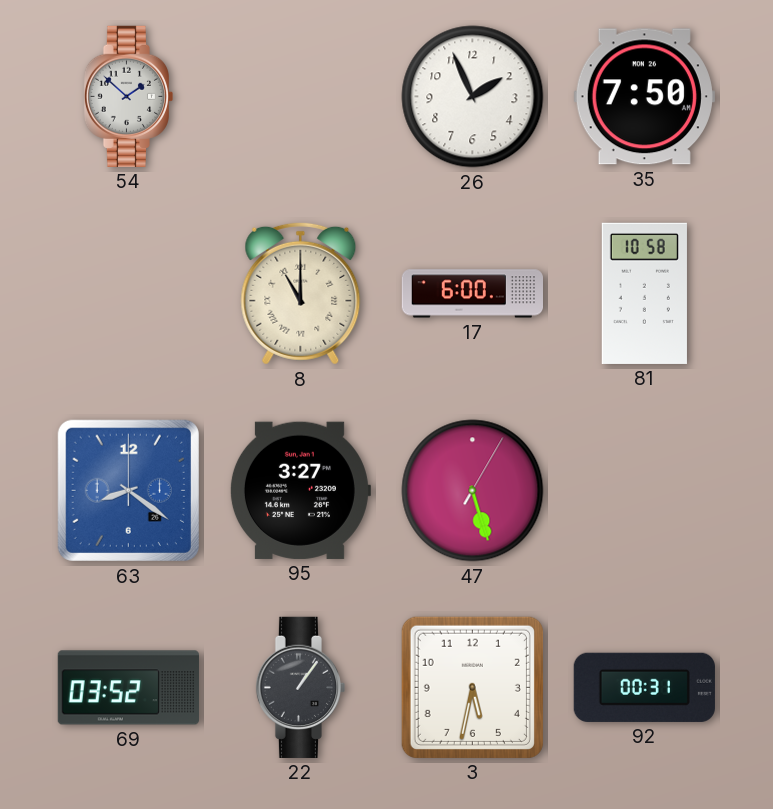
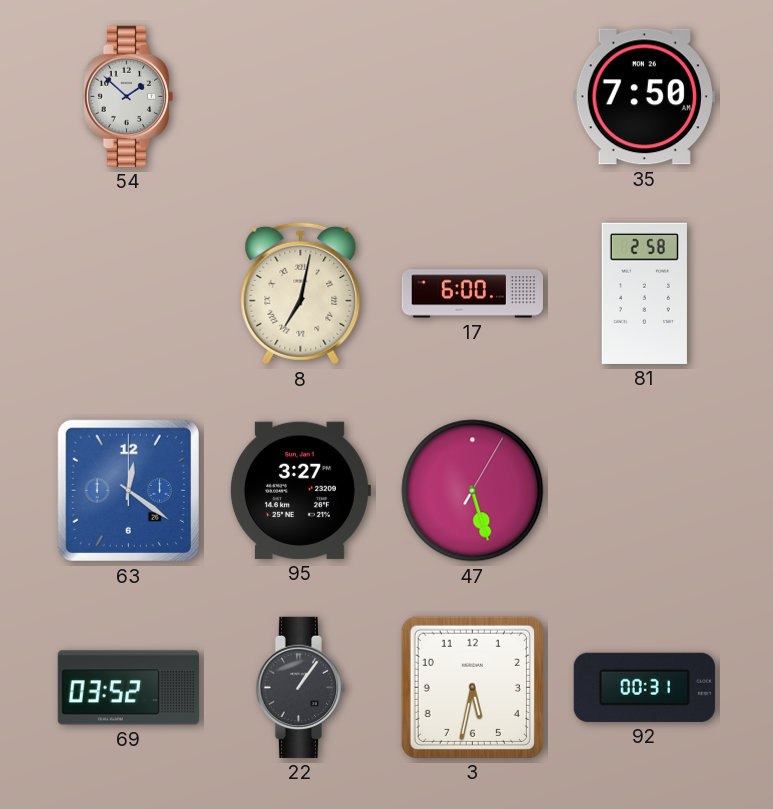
26: 1:56 -> none (473, 97)
8: 11:00 -> 7:02 (301, 293)
81: 10:58 -> 2:58 (644, 293)
63: 8:21 -> 12:21 (128, 490)
